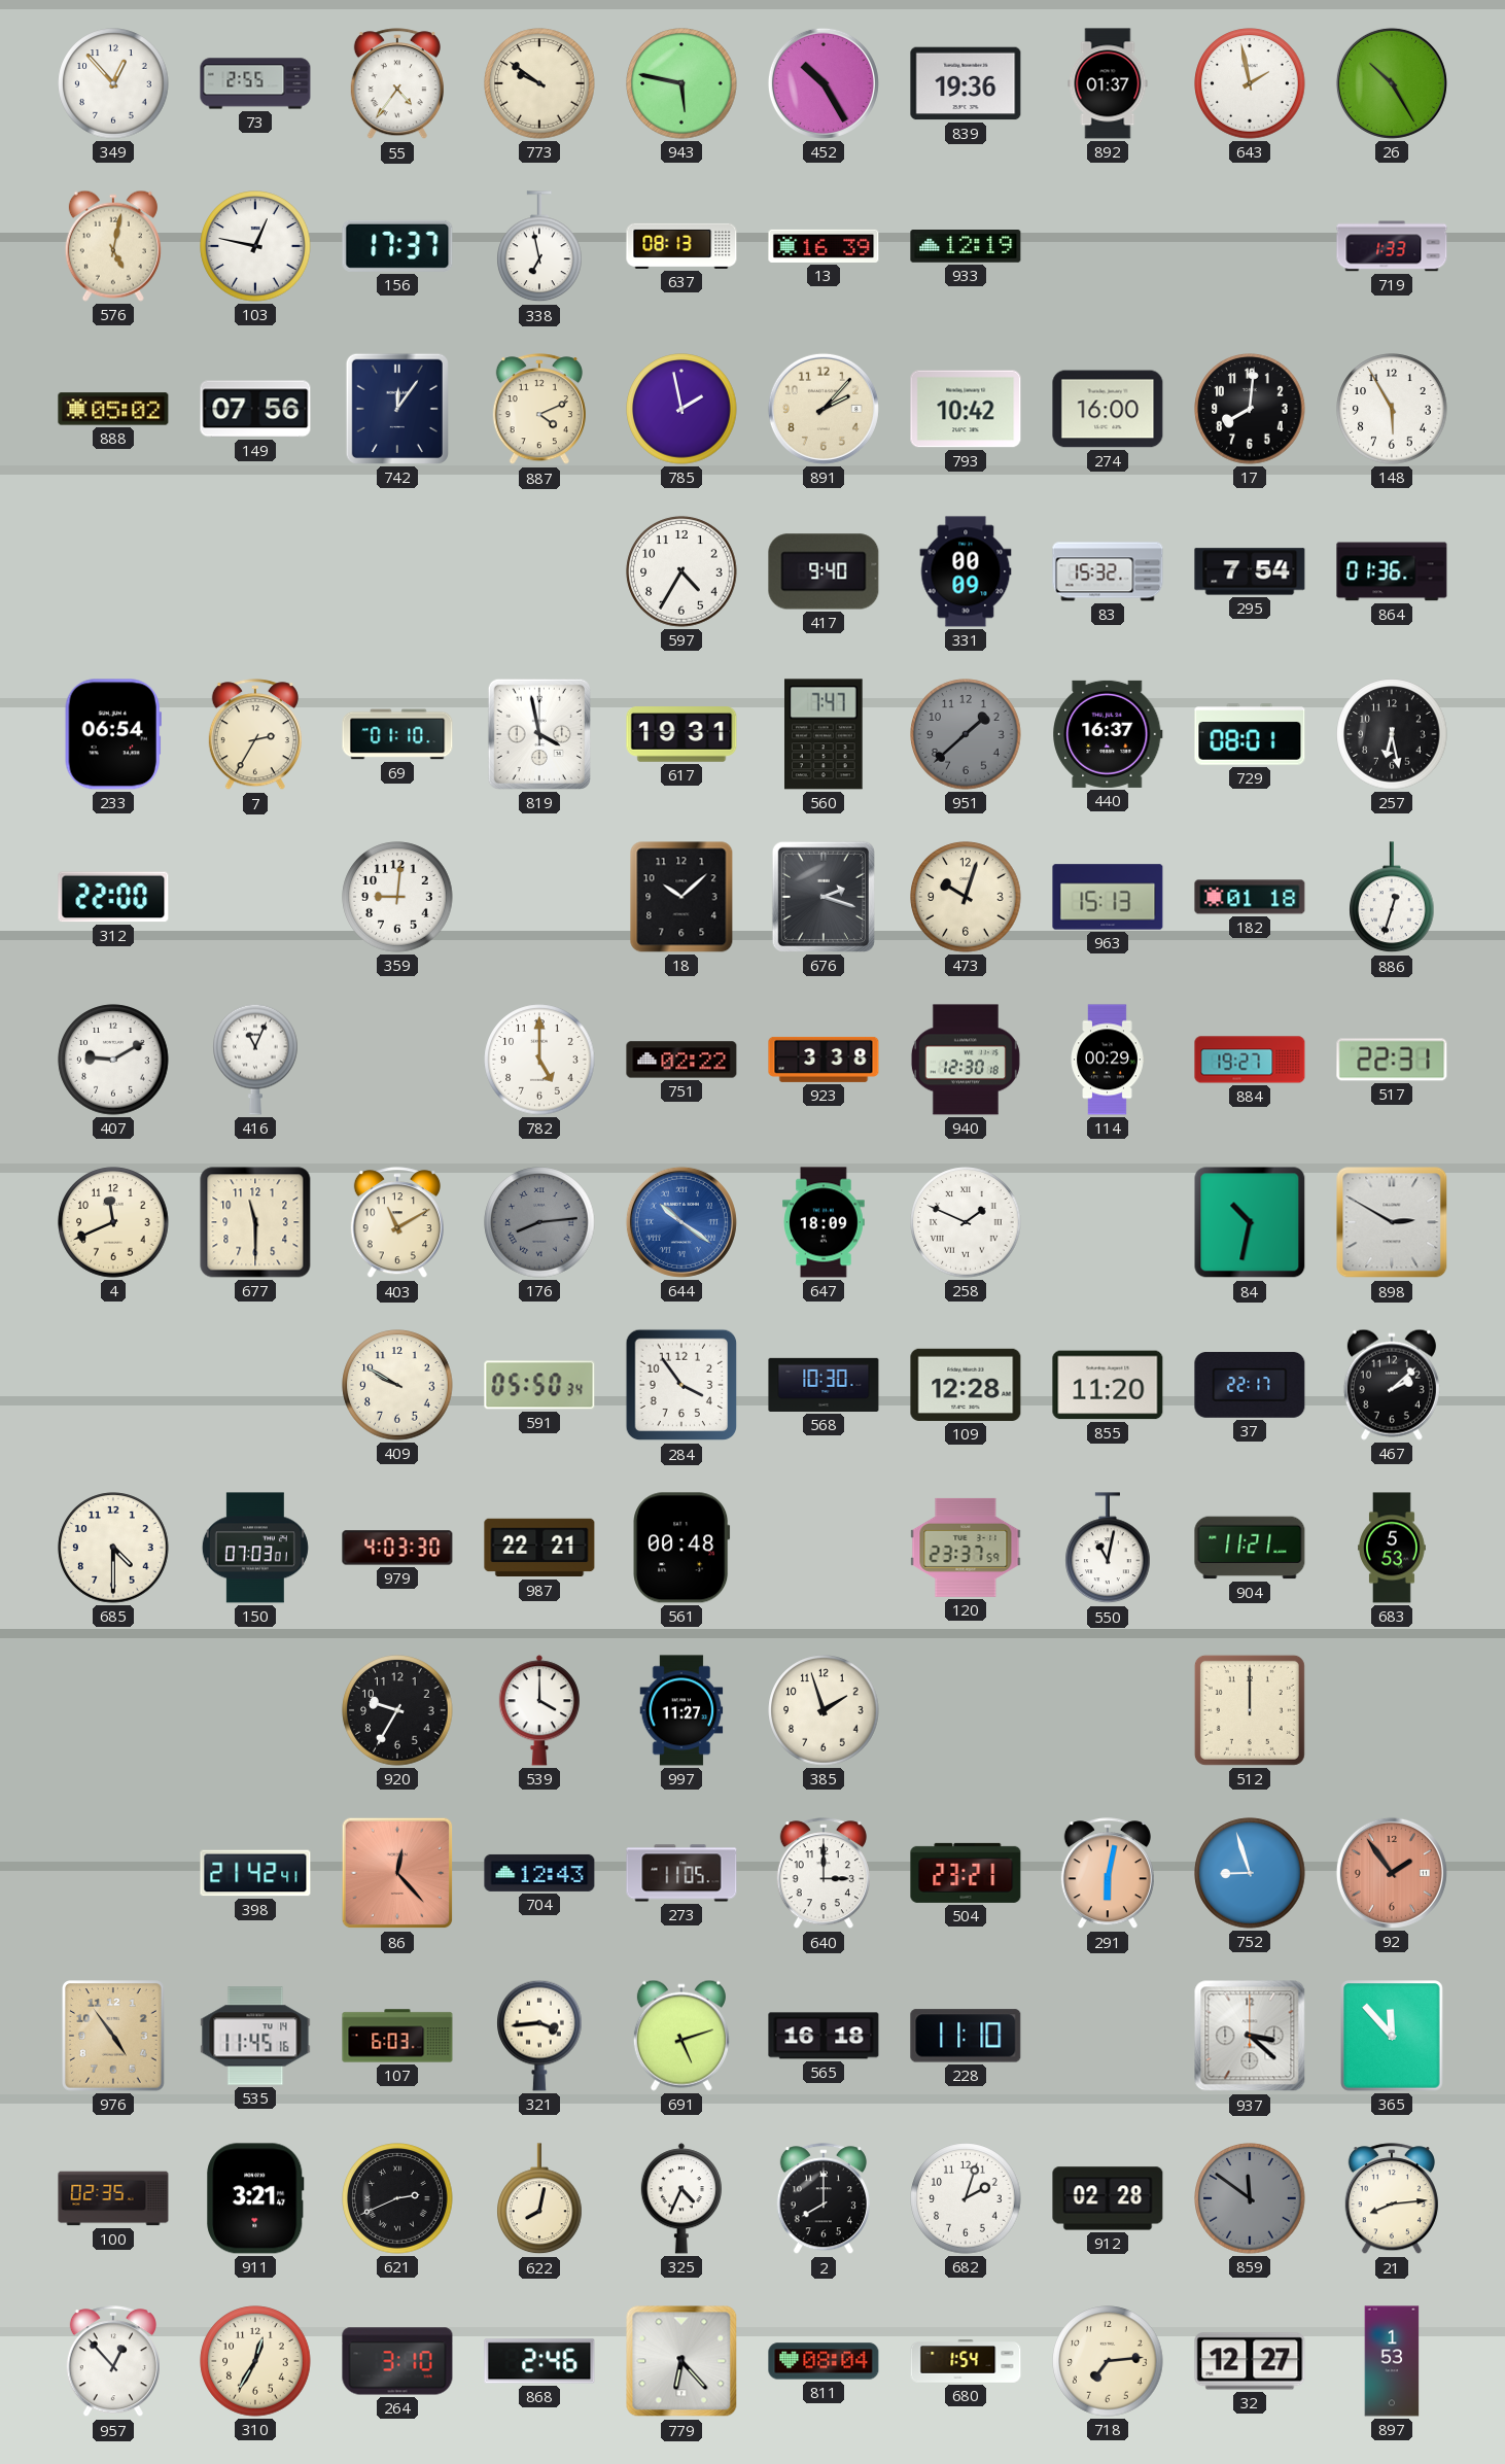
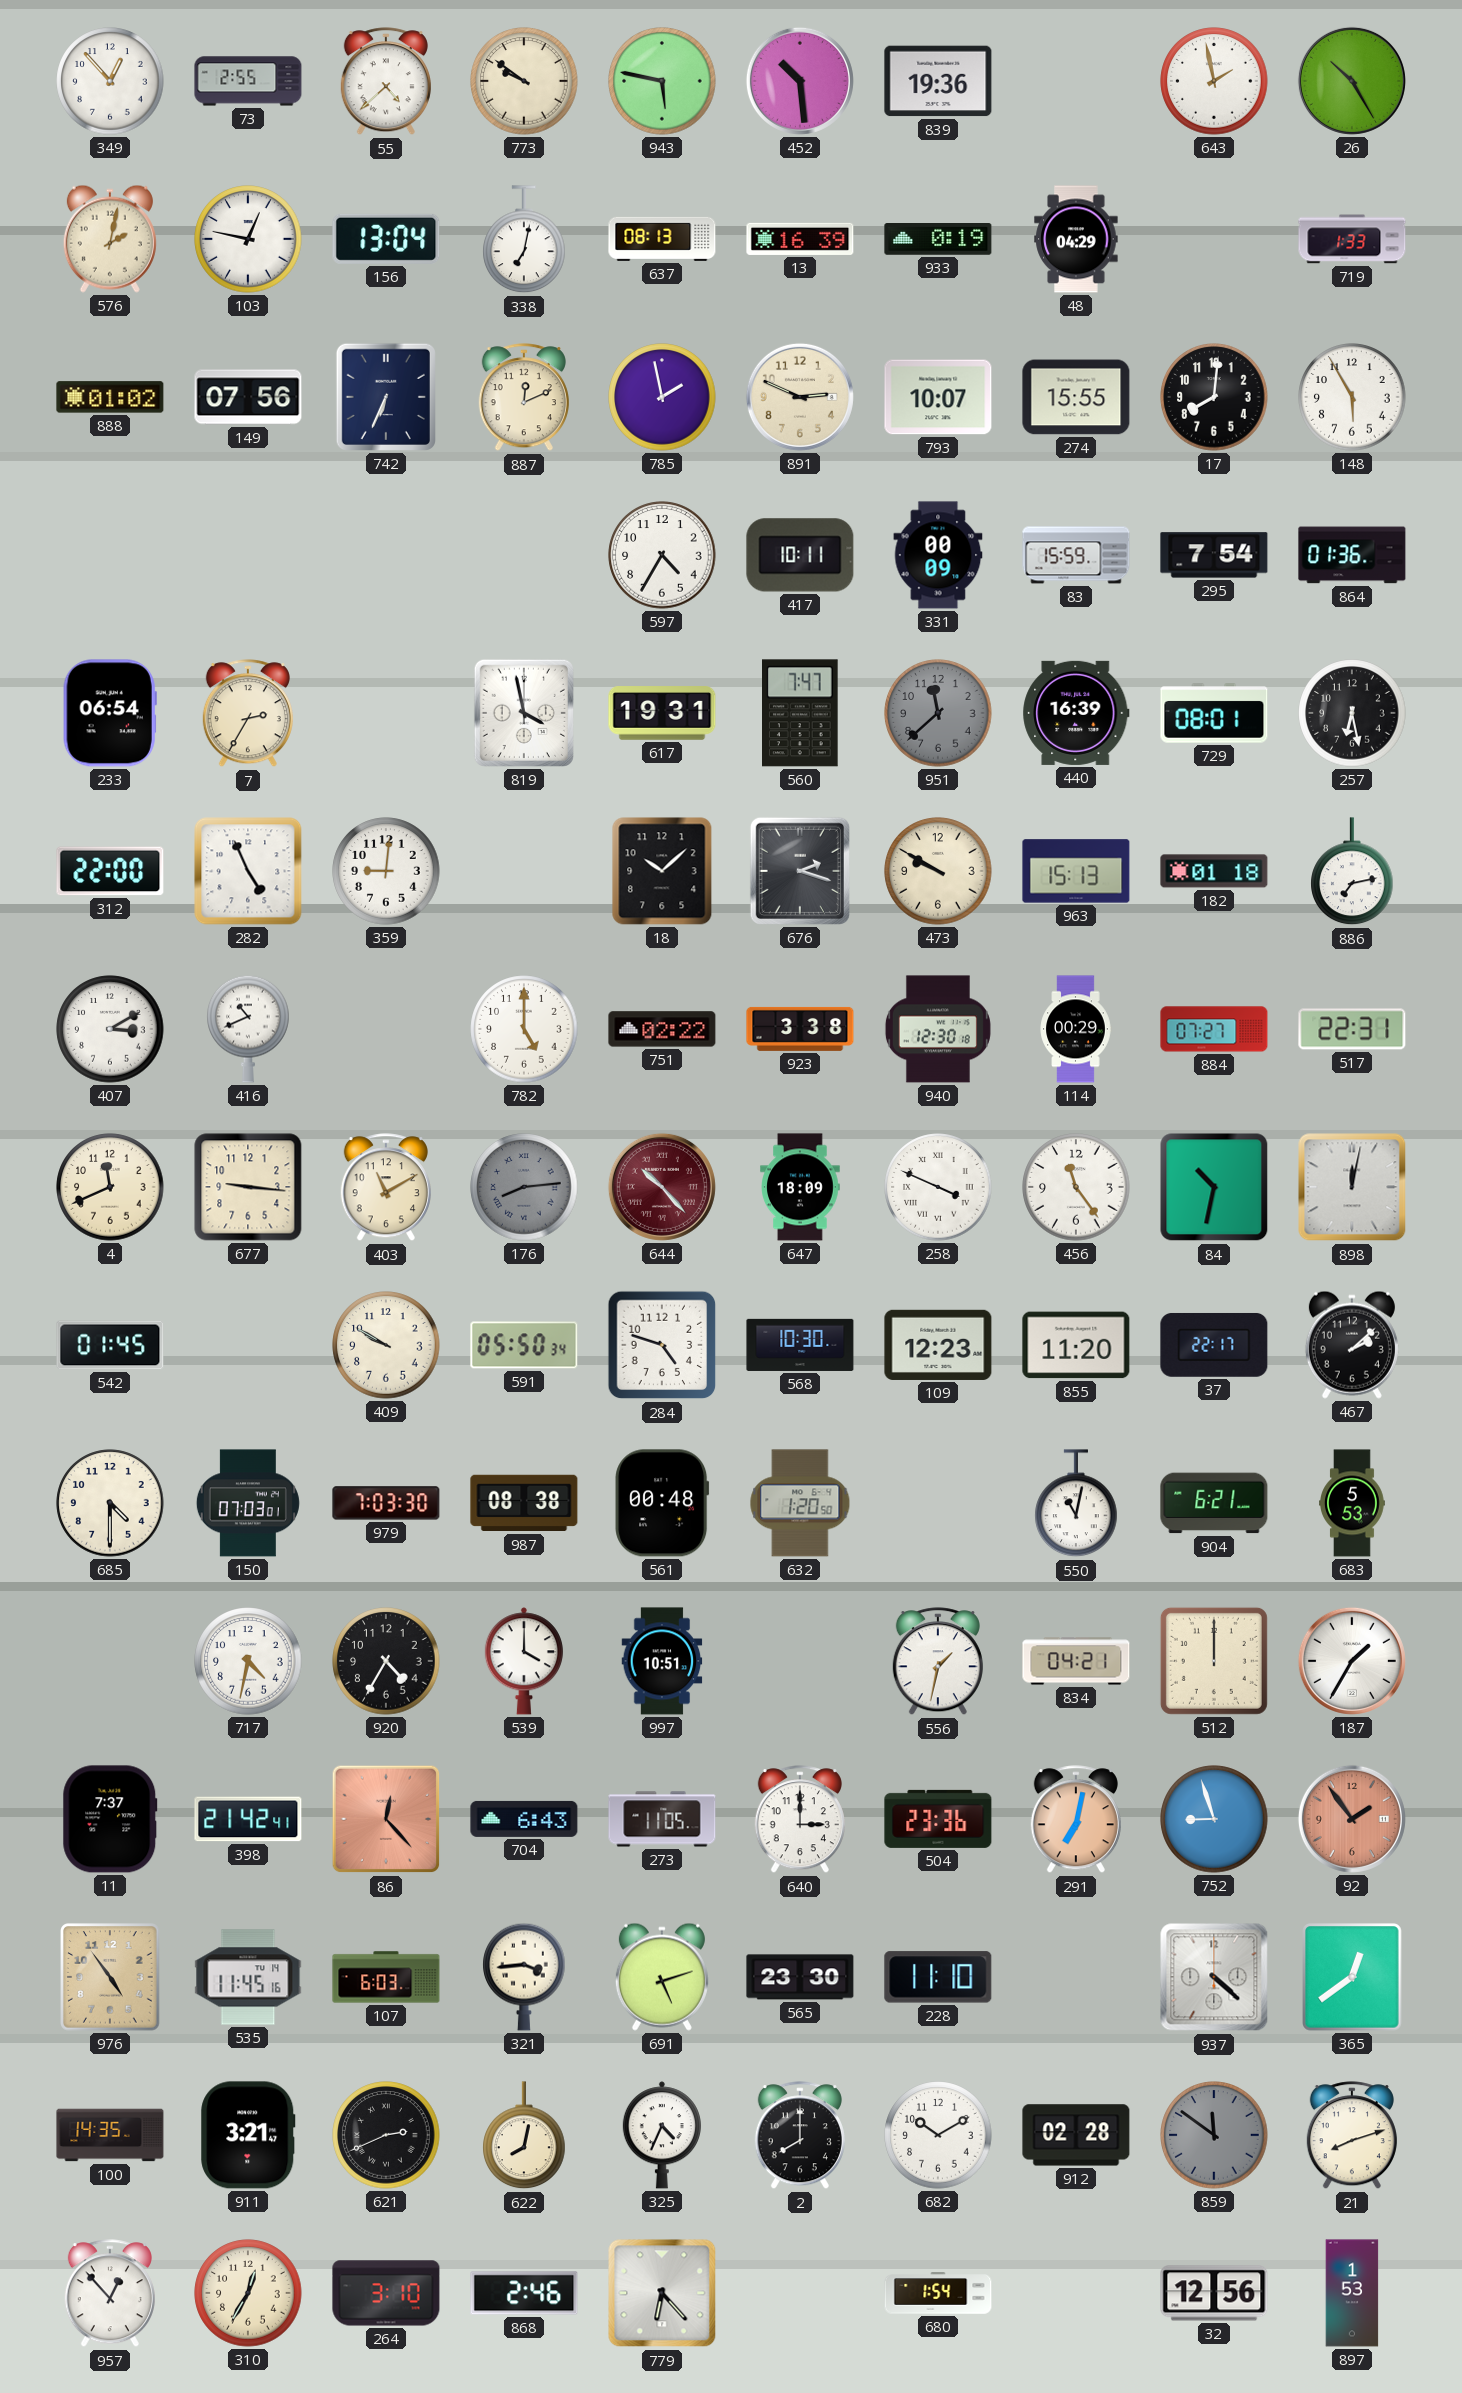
55: 4:36 -> 4:38 (386, 82)
452: 10:25 -> 10:29 (800, 81)
892: 01:37 -> none (1108, 83)
576: 5:02 -> 2:02 (110, 239)
156: 17:37 -> 13:04 (386, 239)
338: 6:58 -> 7:02 (524, 240)
933: 12:19 -> 0:19 (938, 240)
48: none -> 04:29 (1076, 239)
888: 05:02 -> 01:02 (110, 397)
742: 12:06 -> 6:34 (386, 397)
887: 4:11 -> 12:11 (524, 398)
891: 2:07 -> 2:49 (800, 397)
793: 10:42 -> 10:07 (938, 397)
274: 16:00 -> 15:55 (1076, 397)
417: 9:40 -> 10:11 (800, 555)
83: 15:32 -> 15:59 (1076, 555)
69: 01:10 -> none (397, 734)
951: 1:38 -> 11:38 (938, 713)
440: 16:37 -> 16:39 (1076, 713)
282: none -> 4:56 (248, 871)
473: 10:03 -> 9:50 (938, 871)
886: 12:33 -> 7:13 (1352, 872)
407: 9:10 -> 3:10 (110, 1029)
416: 11:04 -> 10:41 (248, 1029)
884: 19:27 -> 07:27 (1214, 1029)
677: 11:30 -> 9:16 (248, 1187)
644: 10:21 -> 10:23 (662, 1187)
644 dial: blue -> burgundy (662, 1187)
258: 1:49 -> 3:49 (938, 1187)
456: none -> 11:24 (1076, 1187)
898: 2:50 -> 12:02 (1352, 1187)
542: none -> 01:45 (110, 1345)
284: 3:54 -> 4:48 (662, 1345)
109: 12:28 -> 12:23 (938, 1345)
979: 4:03 -> 7:03 (386, 1503)
987: 22:21 -> 08:38 (524, 1503)
632: none -> 1:20 (800, 1503)
120: 23:37 -> none (966, 1548)
904: 11:21 -> 6:21 (1214, 1503)
717: none -> 4:32 (248, 1661)
920: 9:35 -> 4:35 (386, 1661)
997: 11:27 -> 10:51 (662, 1661)
385: 1:57 -> none (824, 1710)
556: none -> 1:32 (938, 1662)
834: none -> 04:21 (1076, 1661)
187: none -> 1:35 (1352, 1661)
11: none -> 7:37 (110, 1819)
704: 12:43 -> 6:43 (524, 1819)
504: 23:21 -> 23:36 (938, 1819)
291: 6:02 -> 7:02 (1076, 1820)
565: 16:18 -> 23:30 (800, 1977)
937: 3:22 -> 4:22 (1214, 1977)
365: 11:53 -> 12:39 (1352, 1977)
100: 02:35 -> 14:35 (110, 2135)
682: 2:03 -> 10:10 (938, 2135)
21: 8:14 -> 8:12 (1352, 2136)
811: 08:04 -> none (824, 2361)
718: 7:14 -> none (1108, 2361)
32: 12:27 -> 12:56 (1214, 2293)
